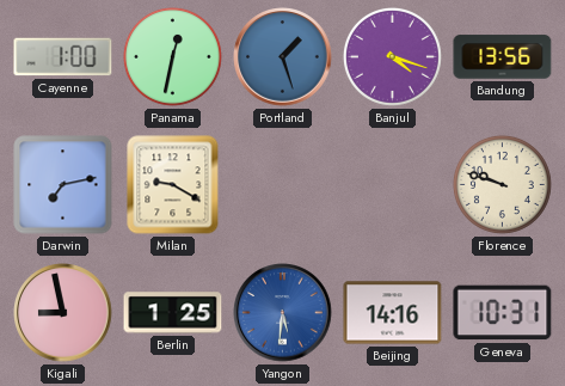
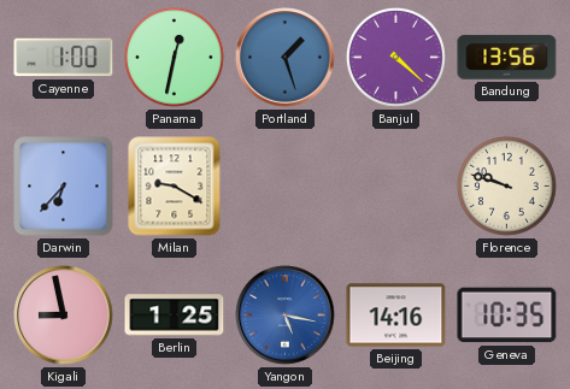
Banjul: 4:18 -> 4:22 (395, 57)
Darwin: 7:13 -> 6:37 (64, 187)
Yangon: 5:31 -> 5:17 (286, 316)
Geneva: 10:31 -> 10:35 (507, 316)
